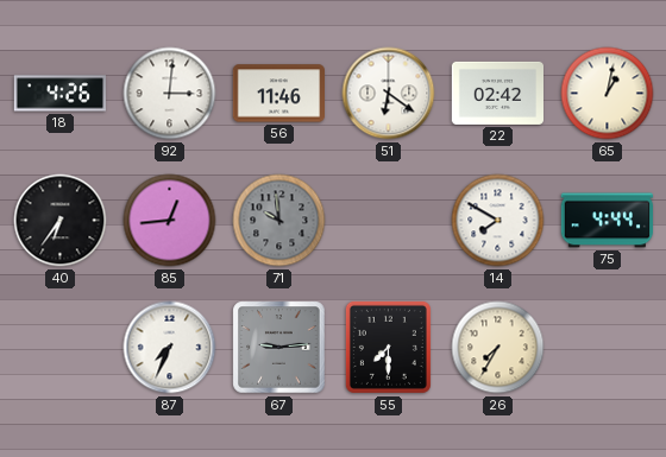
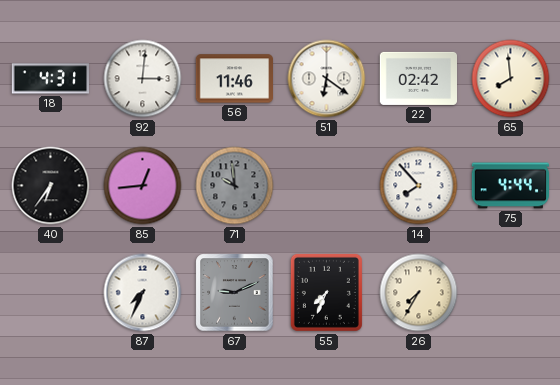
18: 4:26 -> 4:31 (50, 79)
65: 1:02 -> 7:59 (511, 79)
14: 7:50 -> 7:53 (419, 186)
67: 9:14 -> 9:11 (235, 293)
55: 7:30 -> 7:34 (326, 292)
